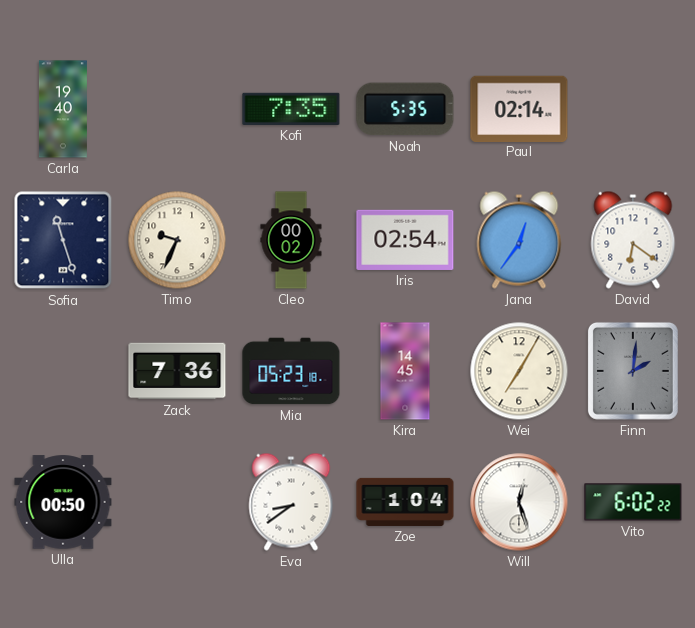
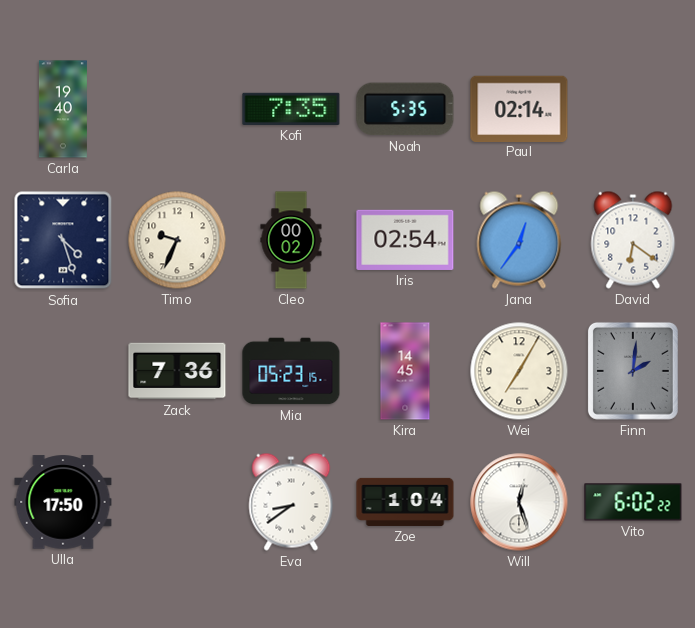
Sofia: 11:27 -> 4:27 (63, 240)
Mia: 05:23:18 -> 05:23:15 (291, 371)
Ulla: 00:50 -> 17:50 (63, 502)
